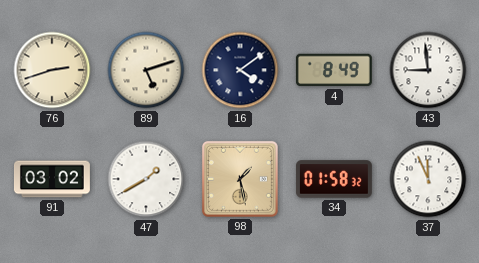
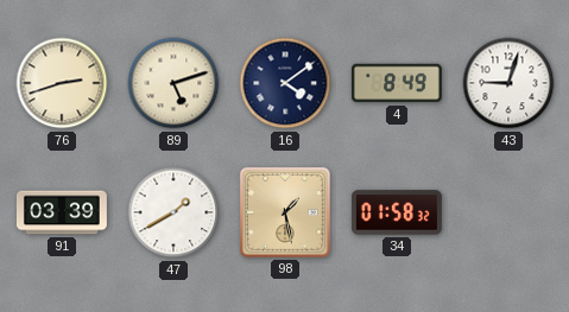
43: 8:59 -> 9:03 (508, 83)
91: 03:02 -> 03:39 (62, 212)
37: 11:56 -> none (428, 179)
